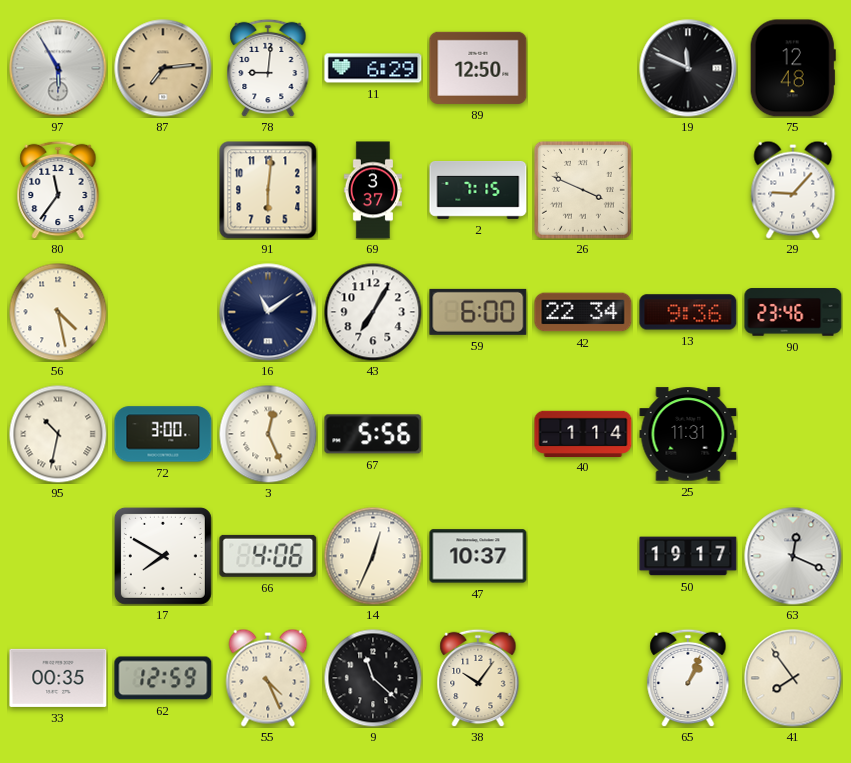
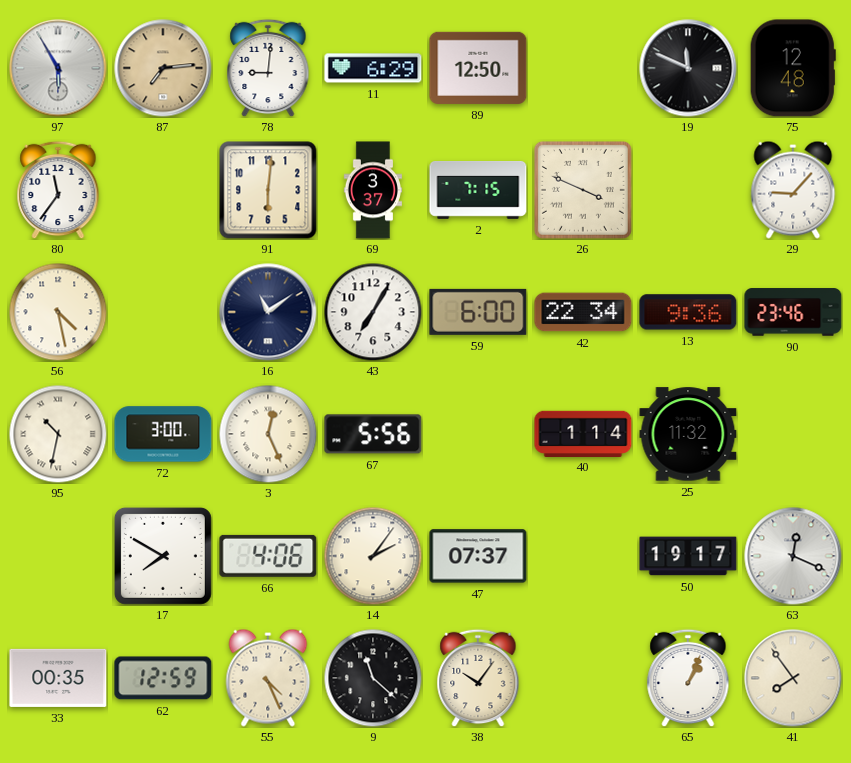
25: 11:31 -> 11:32 (688, 434)
14: 12:34 -> 2:06 (373, 556)
47: 10:37 -> 07:37 (478, 556)
